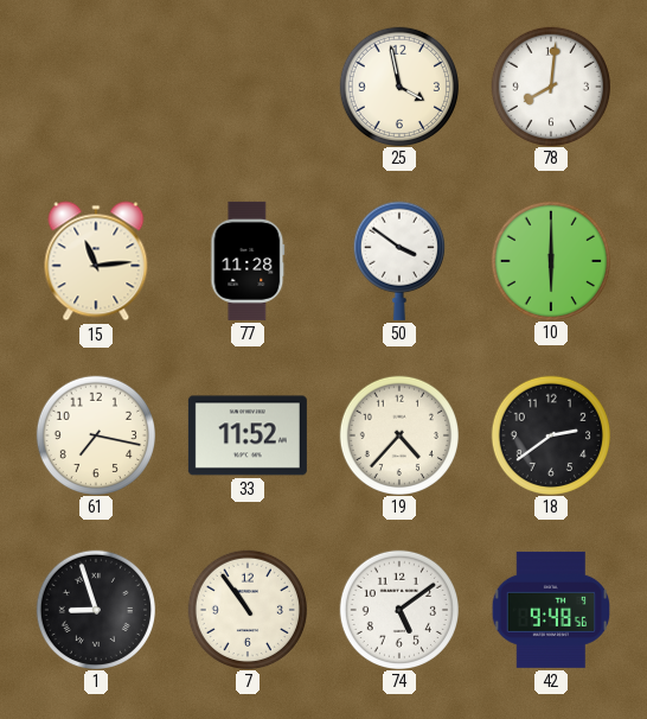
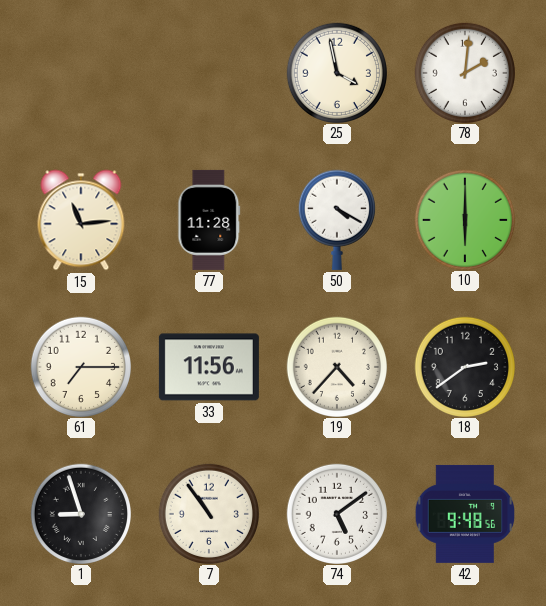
78: 8:01 -> 2:01 (464, 72)
50: 3:51 -> 4:20 (337, 220)
61: 7:17 -> 7:15 (80, 366)
33: 11:52 -> 11:56 (209, 367)
